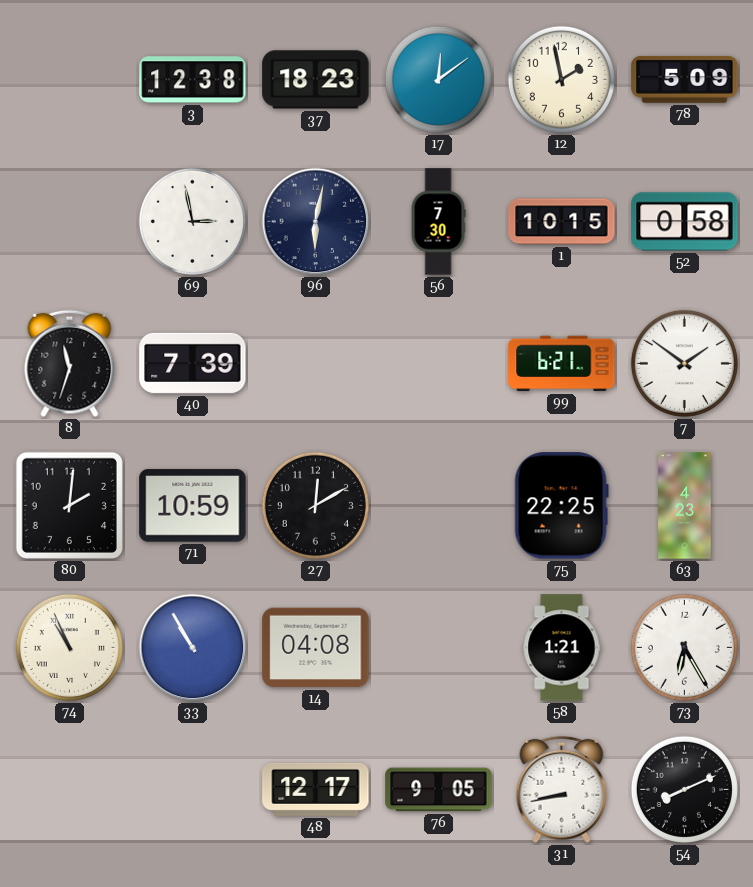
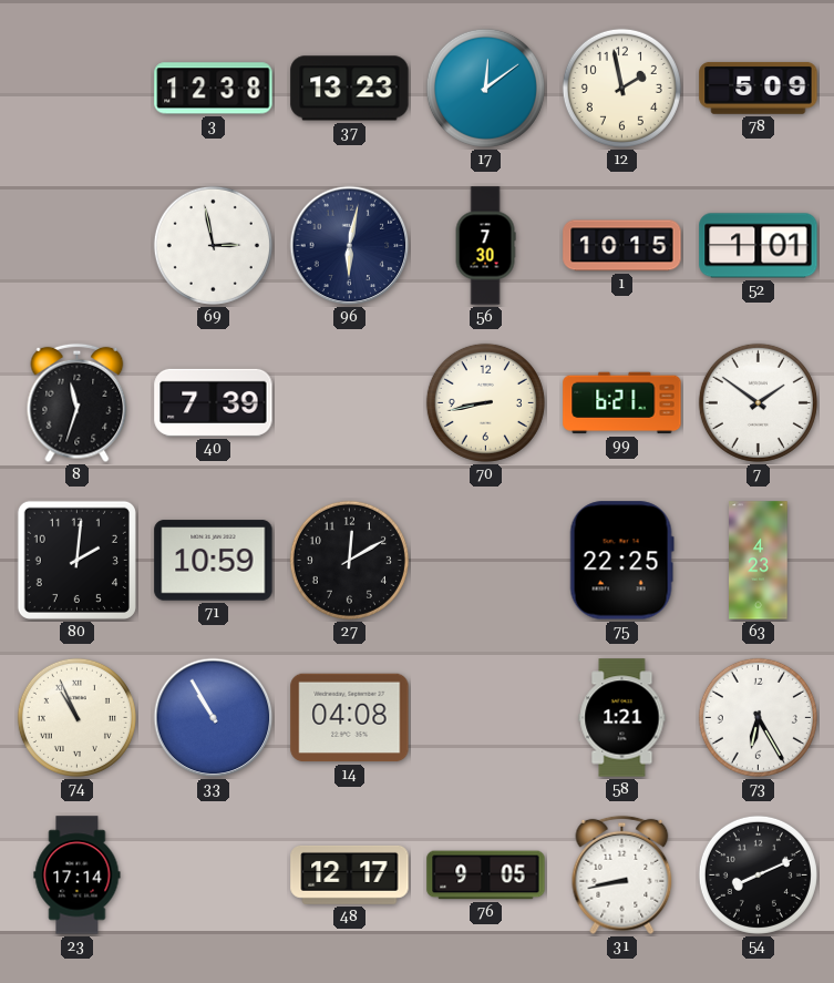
37: 18:23 -> 13:23 (350, 89)
52: 0:58 -> 1:01 (759, 246)
70: none -> 8:43 (485, 402)
23: none -> 17:14 (78, 876)
